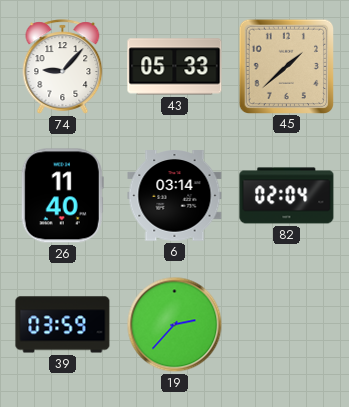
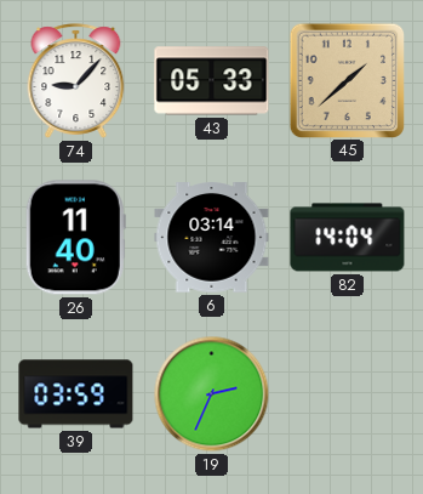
82: 02:04 -> 14:04 (348, 238)
19: 2:37 -> 2:34 (212, 394)
